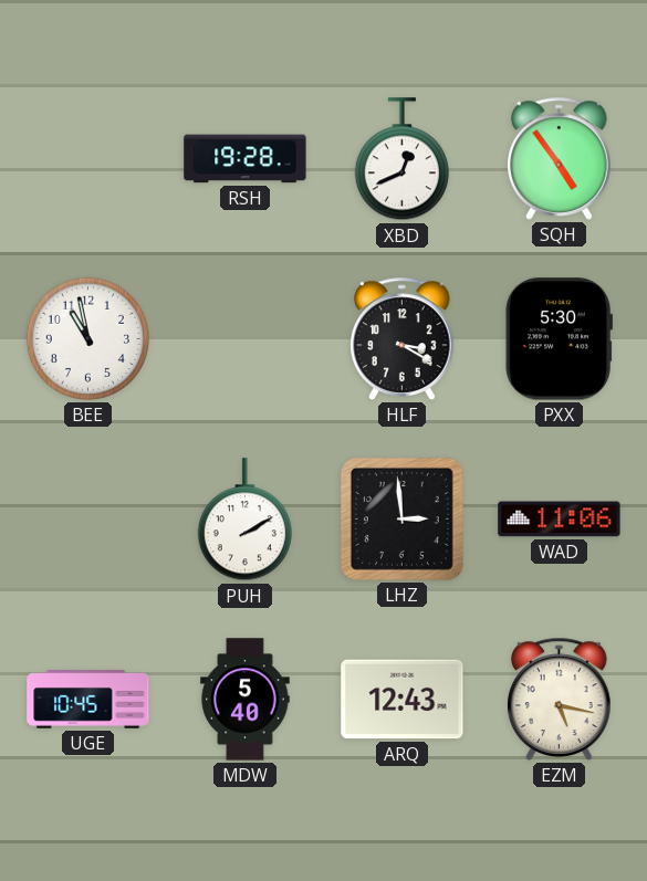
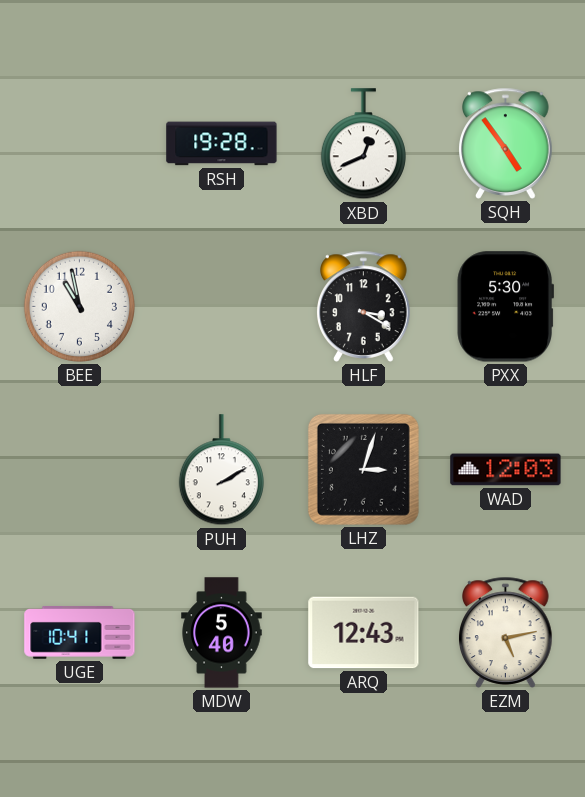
LHZ: 2:59 -> 3:03 (363, 469)
WAD: 11:06 -> 12:03 (506, 470)
UGE: 10:45 -> 10:41 (80, 633)
EZM: 5:17 -> 5:13 (506, 632)
